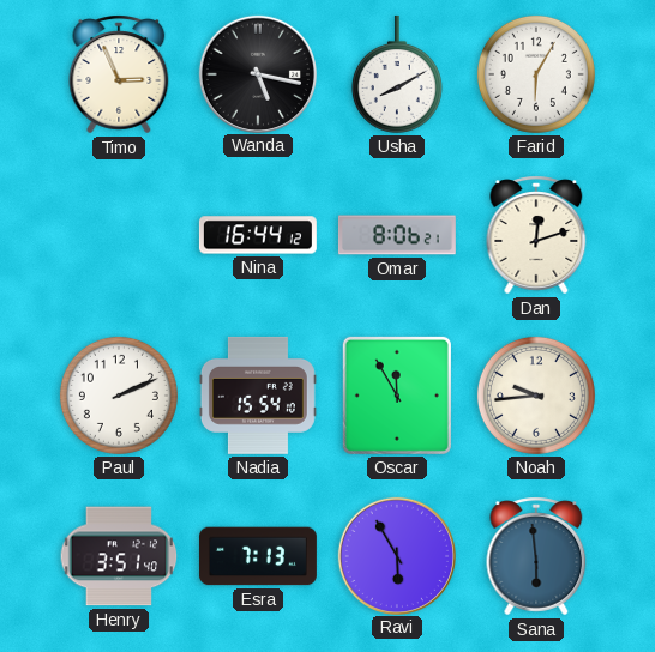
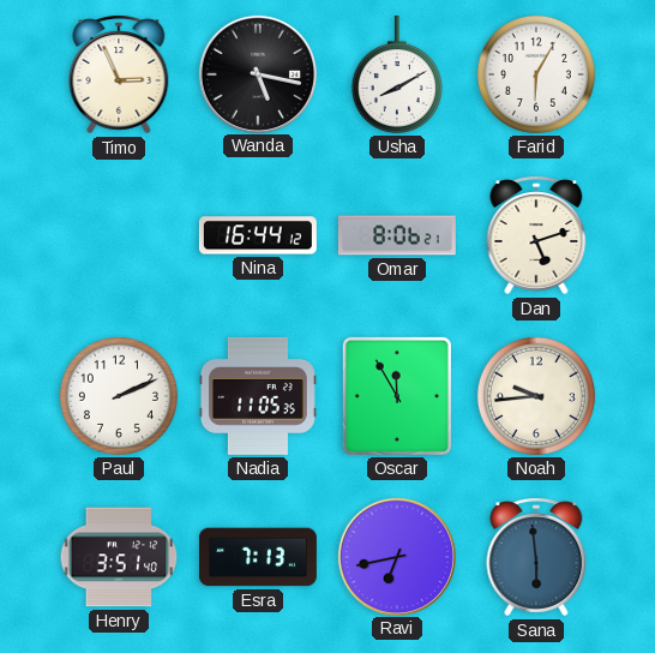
Dan: 12:12 -> 5:12 (536, 235)
Nadia: 15:54 -> 11:05 (258, 396)
Ravi: 5:55 -> 6:43 (396, 556)
